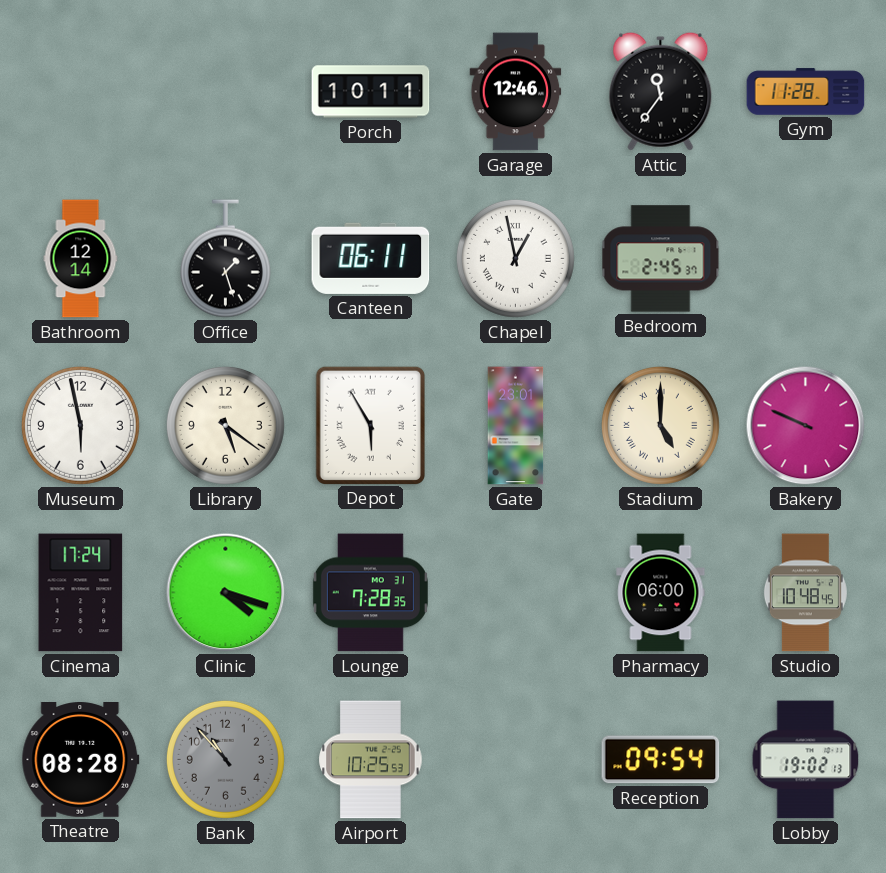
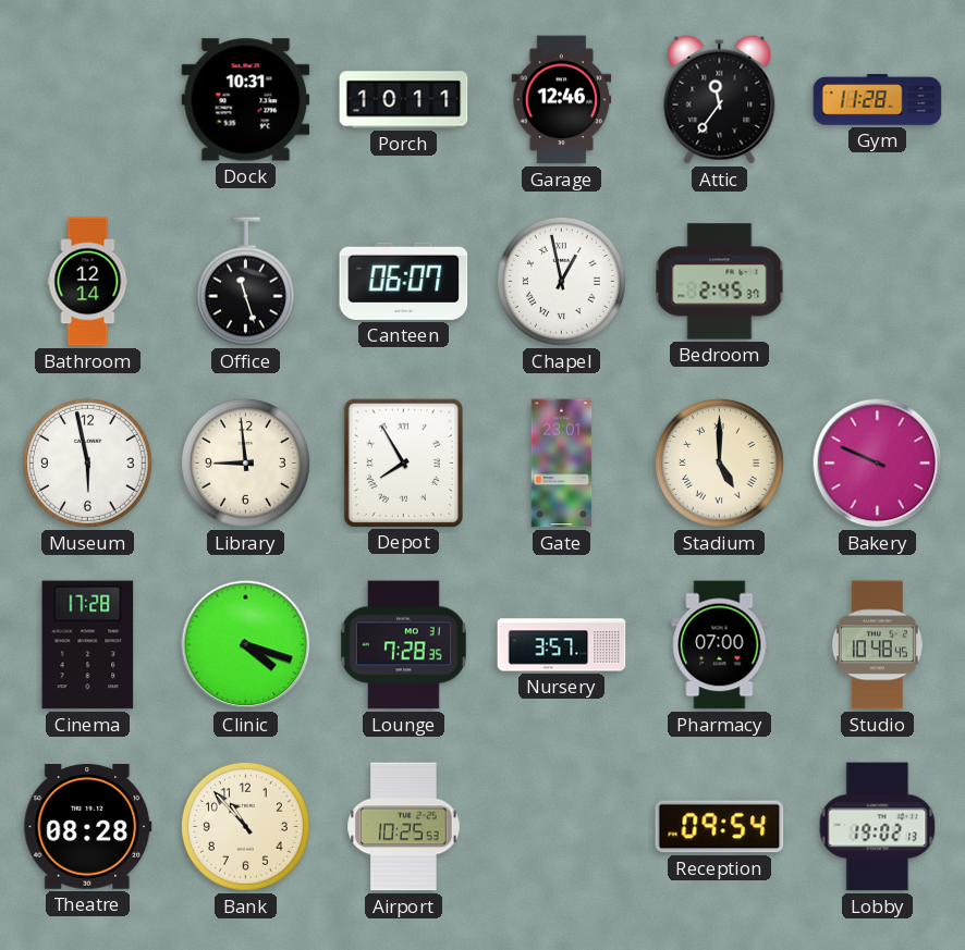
Dock: none -> 10:31 (246, 100)
Office: 1:27 -> 11:27 (245, 282)
Canteen: 06:11 -> 06:07 (404, 281)
Library: 5:21 -> 8:59 (245, 462)
Depot: 5:55 -> 7:55 (403, 462)
Cinema: 17:24 -> 17:28 (88, 645)
Nursery: none -> 3:57 (562, 645)
Pharmacy: 06:00 -> 07:00 (720, 645)
Bank dial: grey -> cream (245, 826)
